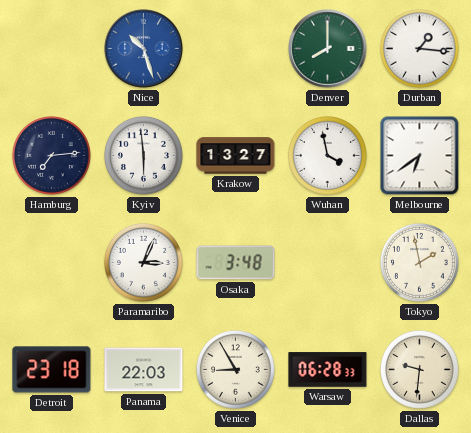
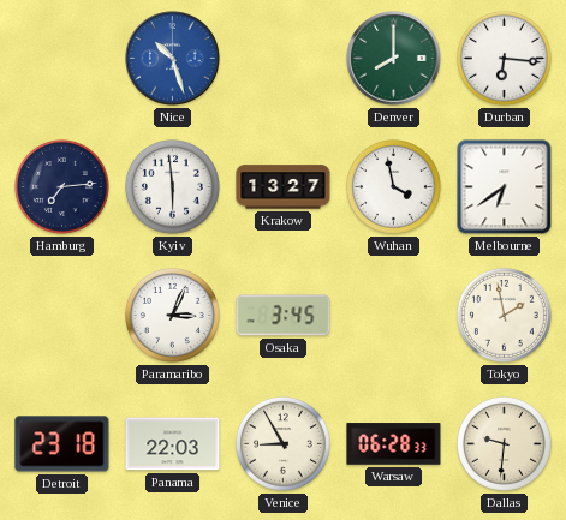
Durban: 1:16 -> 6:16 (504, 58)
Osaka: 3:48 -> 3:45 (284, 316)
